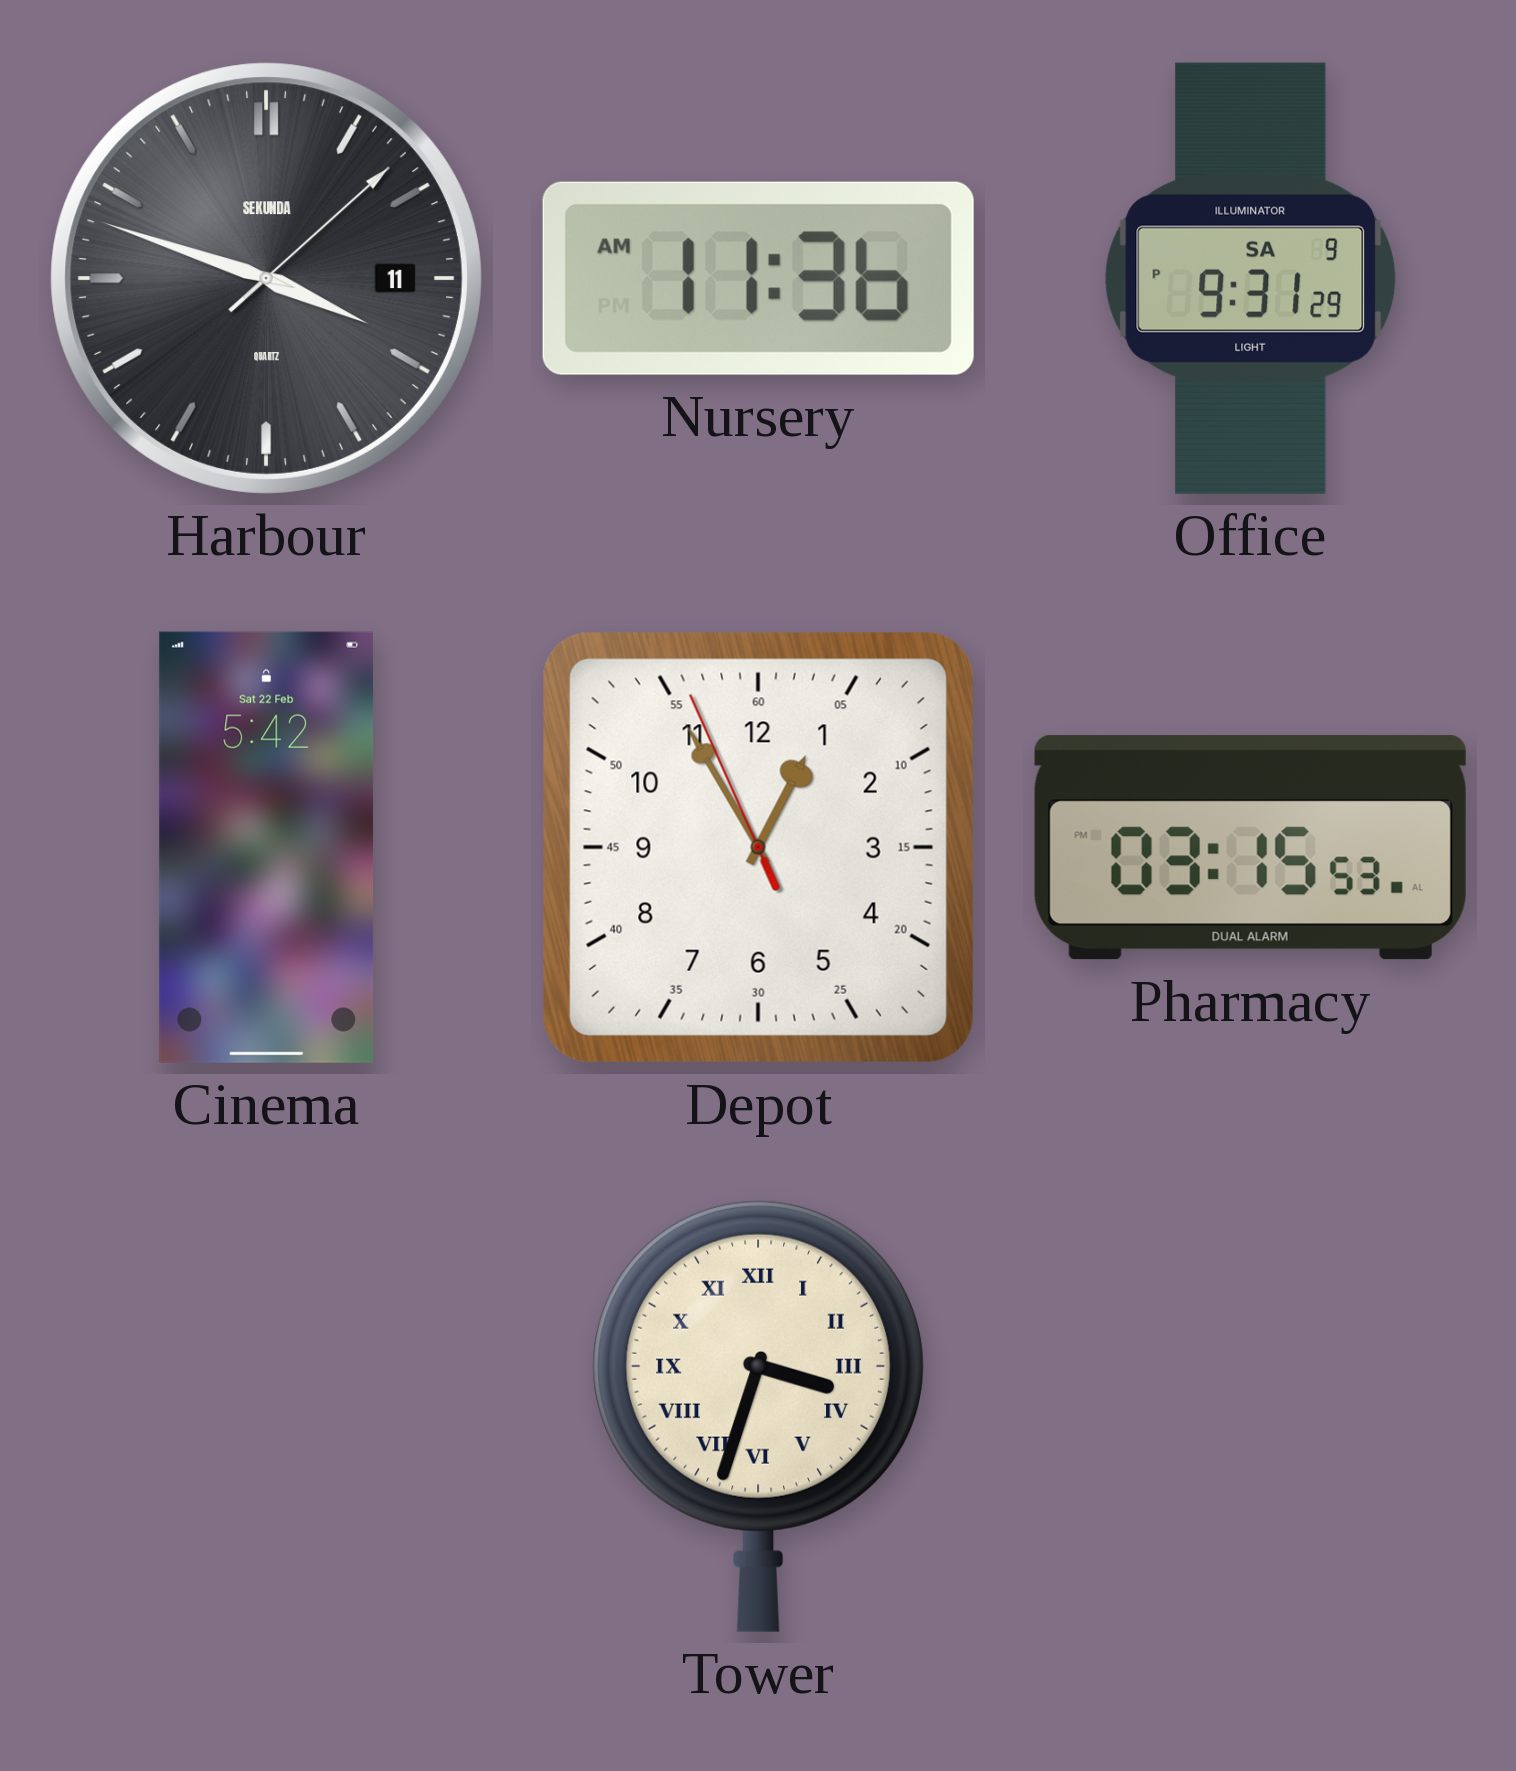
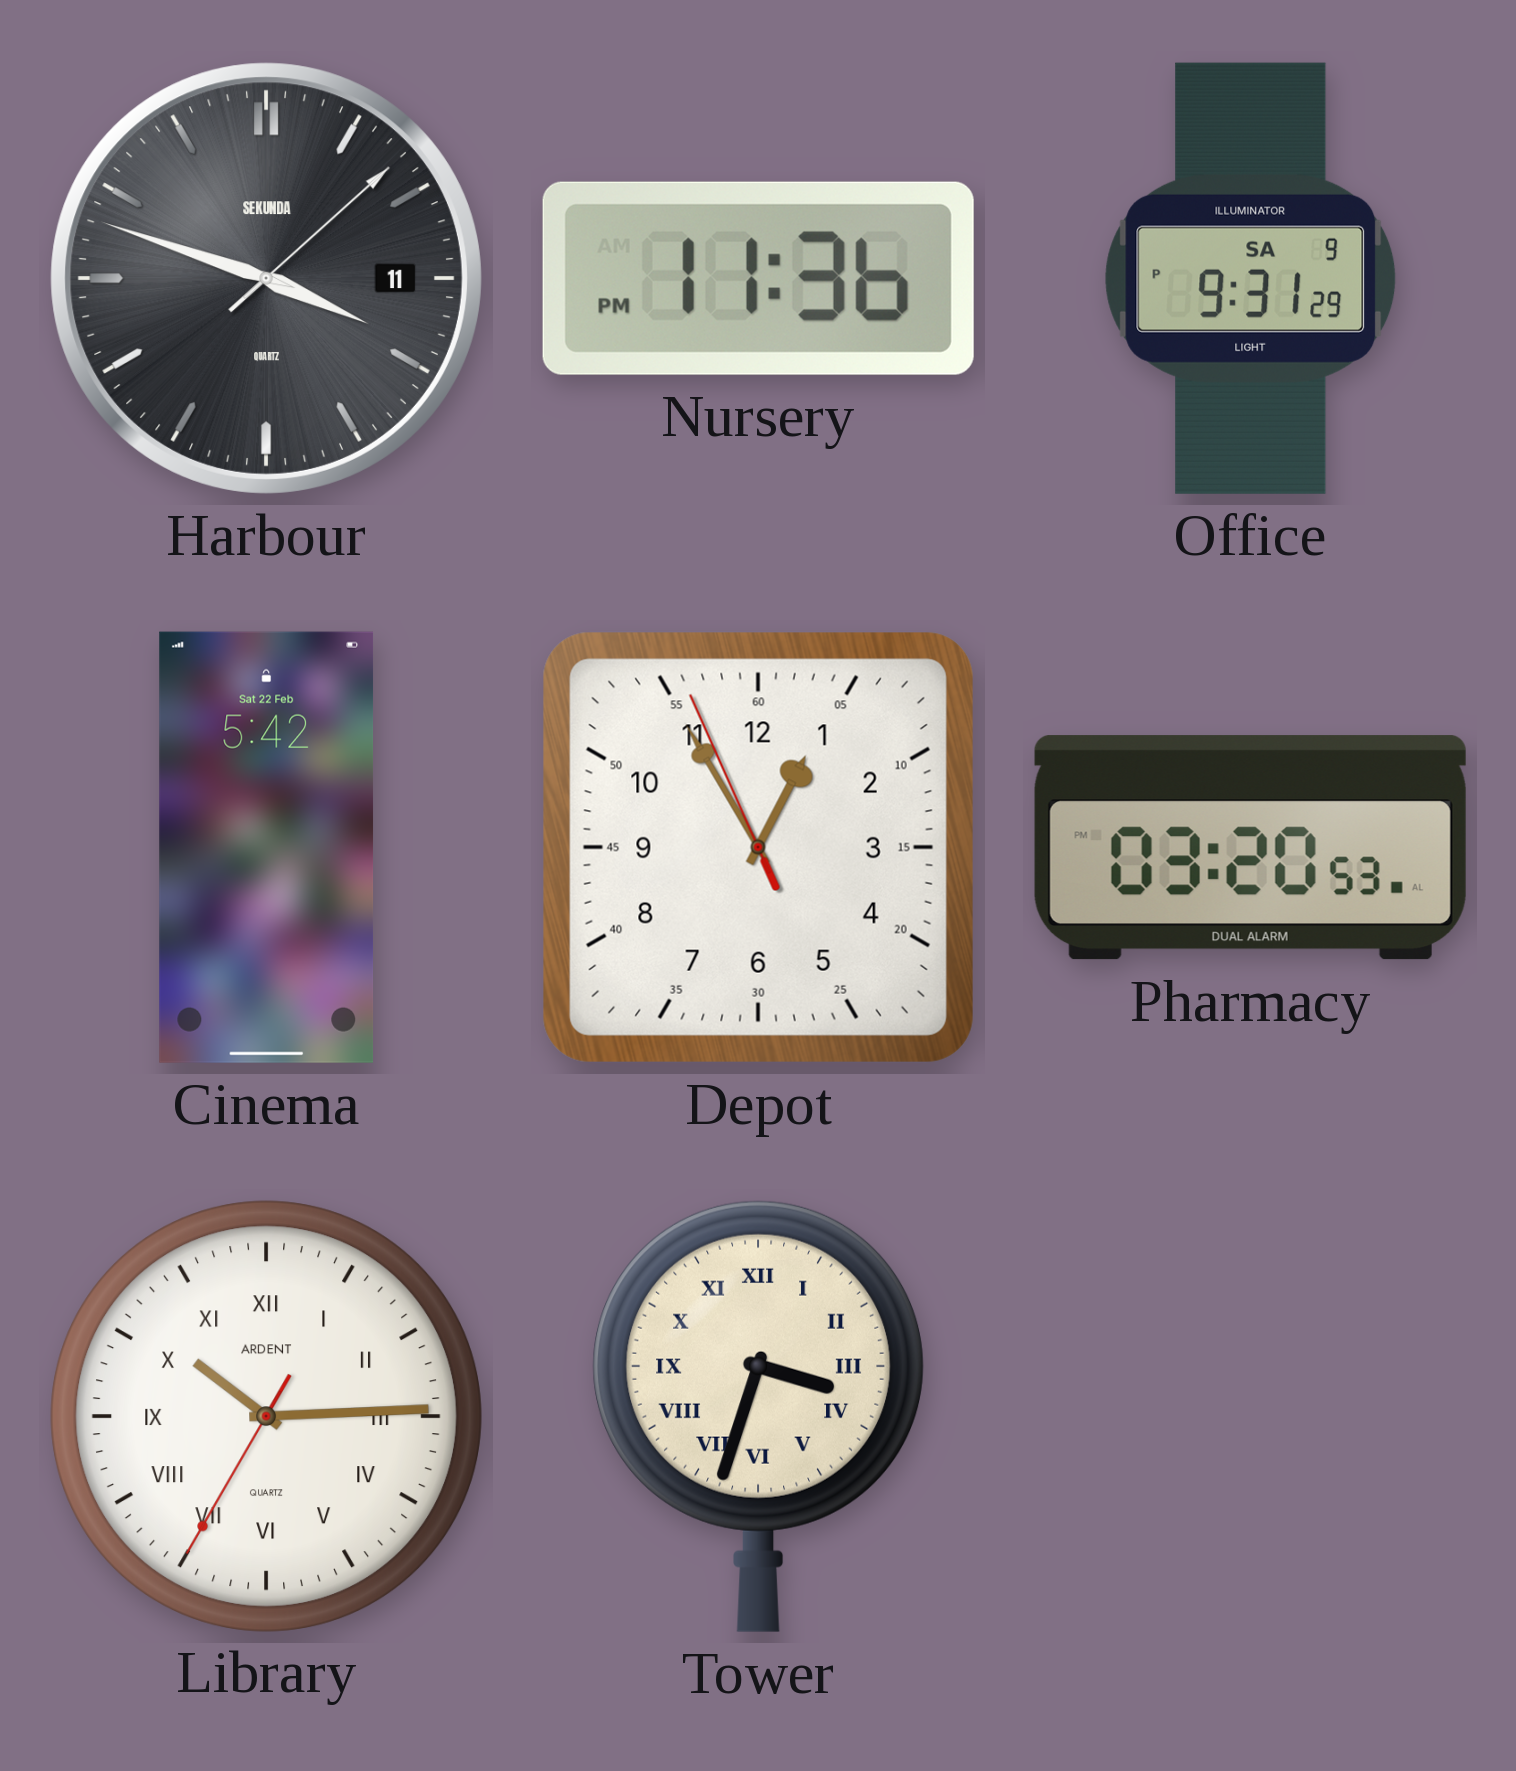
Nursery: 11:36 AM -> 11:36 PM (758, 278)
Pharmacy: 03:15 -> 03:20 (1250, 848)
Library: none -> 10:14 (266, 1416)
